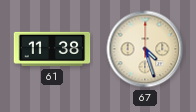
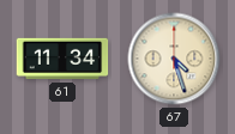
61: 11:38 -> 11:34 (62, 59)
